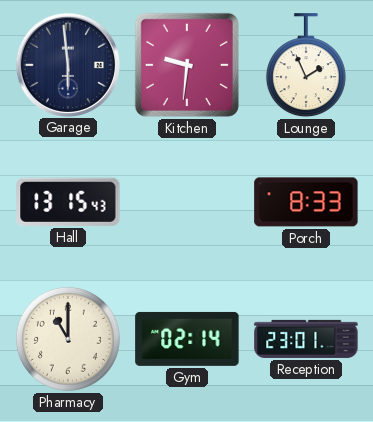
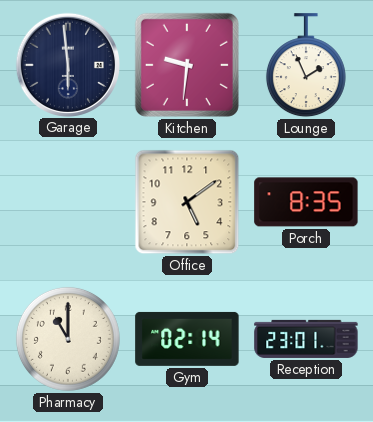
Hall: 13:15 -> none (68, 202)
Office: none -> 5:09 (187, 202)
Porch: 8:33 -> 8:35 (306, 202)
